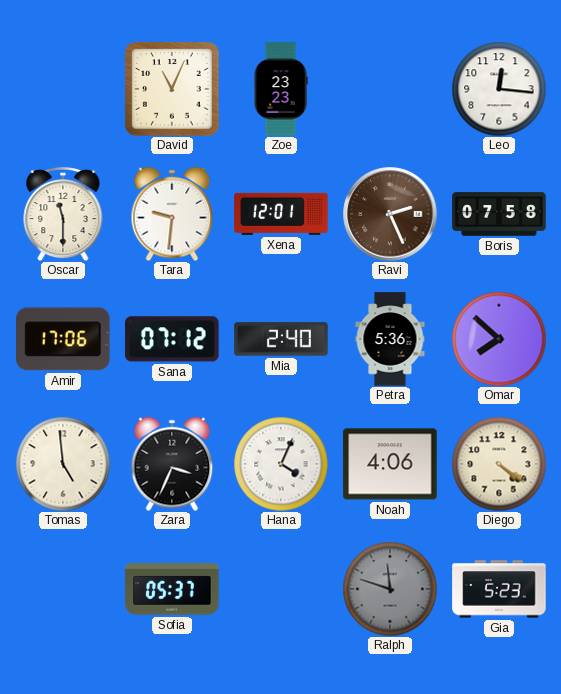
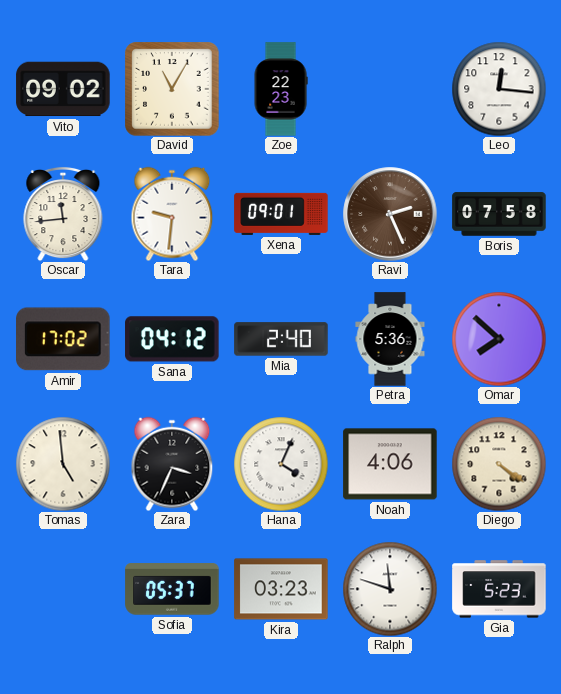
Vito: none -> 09:02 (63, 89)
David: 11:04 -> 11:05 (172, 89)
Zoe: 23:23 -> 22:23 (281, 89)
Oscar: 11:30 -> 11:44 (63, 214)
Xena: 12:01 -> 09:01 (281, 214)
Amir: 17:06 -> 17:02 (63, 339)
Sana: 07:12 -> 04:12 (172, 339)
Kira: none -> 03:23 (281, 589)
Ralph dial: grey -> white (390, 589)
